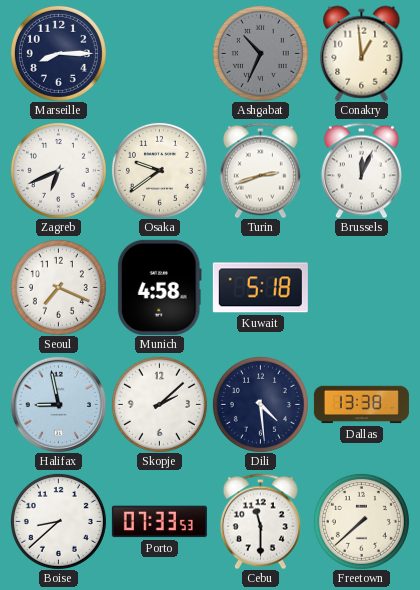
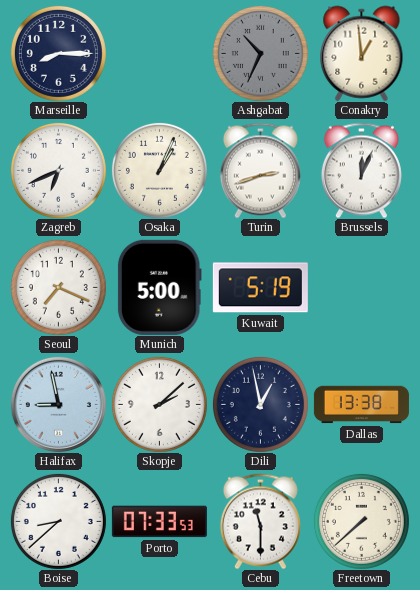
Osaka: 9:39 -> 1:04 (159, 170)
Munich: 4:58 -> 5:00 (159, 287)
Kuwait: 5:18 -> 5:19 (260, 288)
Dili: 4:29 -> 12:58 (260, 404)
